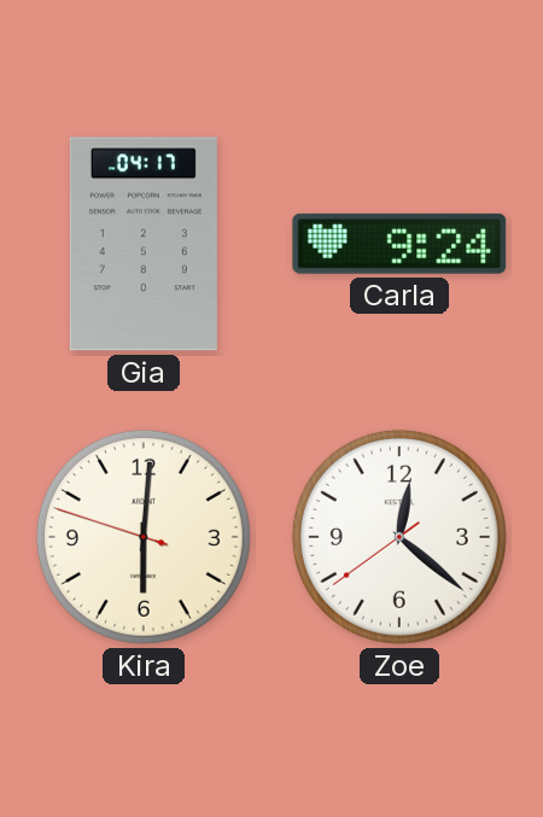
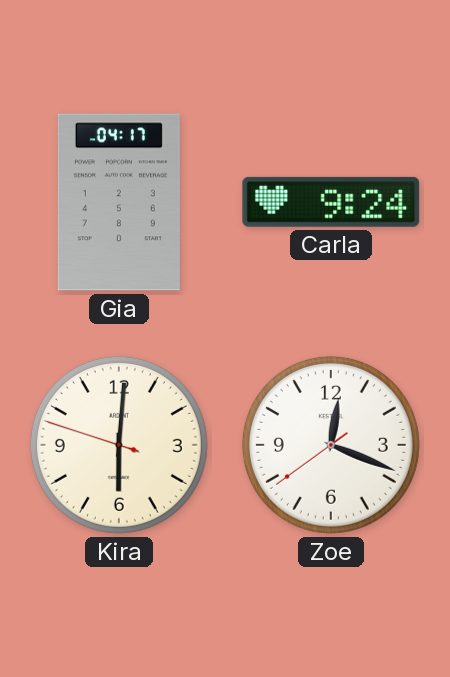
Zoe: 12:21 -> 12:18 (331, 445)
